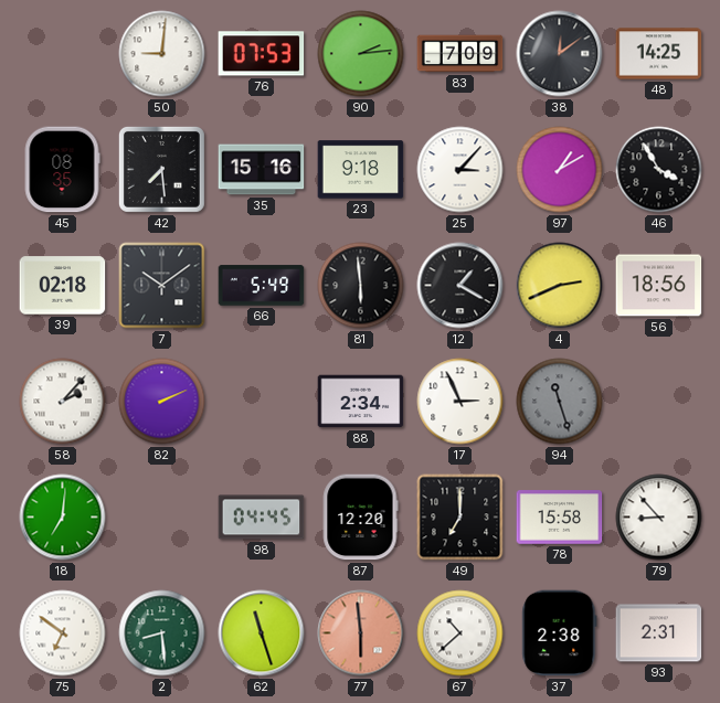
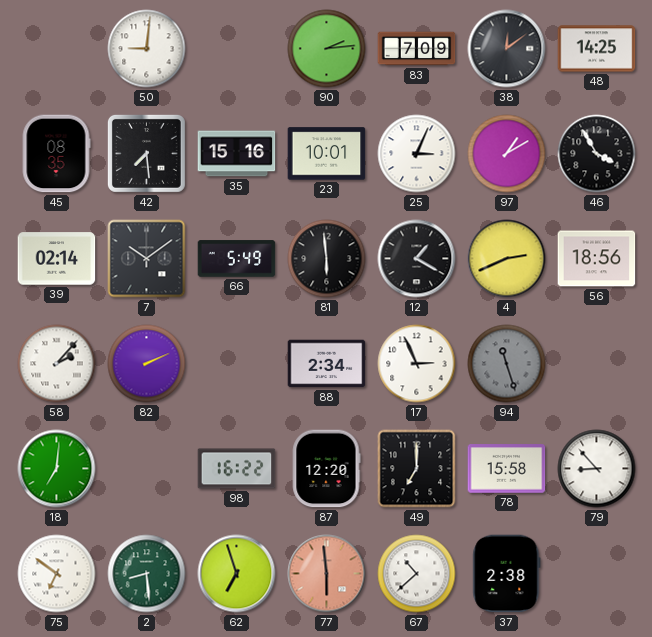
76: 07:53 -> none (262, 54)
23: 9:18 -> 10:01 (327, 154)
25: 3:07 -> 3:04 (417, 154)
39: 02:18 -> 02:14 (57, 259)
98: 04:45 -> 16:22 (237, 469)
62: 11:27 -> 6:57 (237, 574)
93: 2:31 -> none (659, 633)
